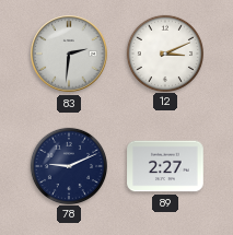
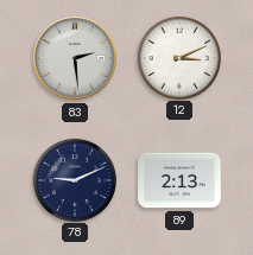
83: 2:31 -> 2:29 (75, 58)
89: 2:27 -> 2:13 (179, 180)
